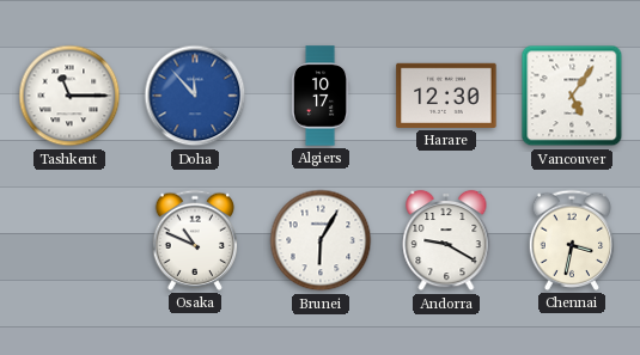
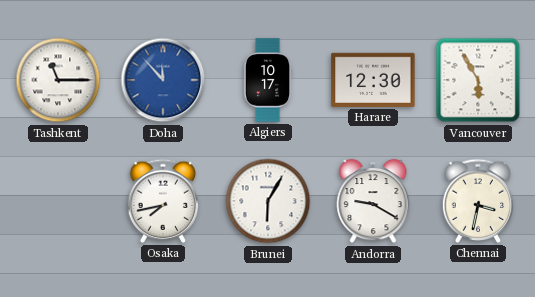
Vancouver: 5:06 -> 5:55 (478, 80)
Osaka: 10:49 -> 7:43 (163, 201)
